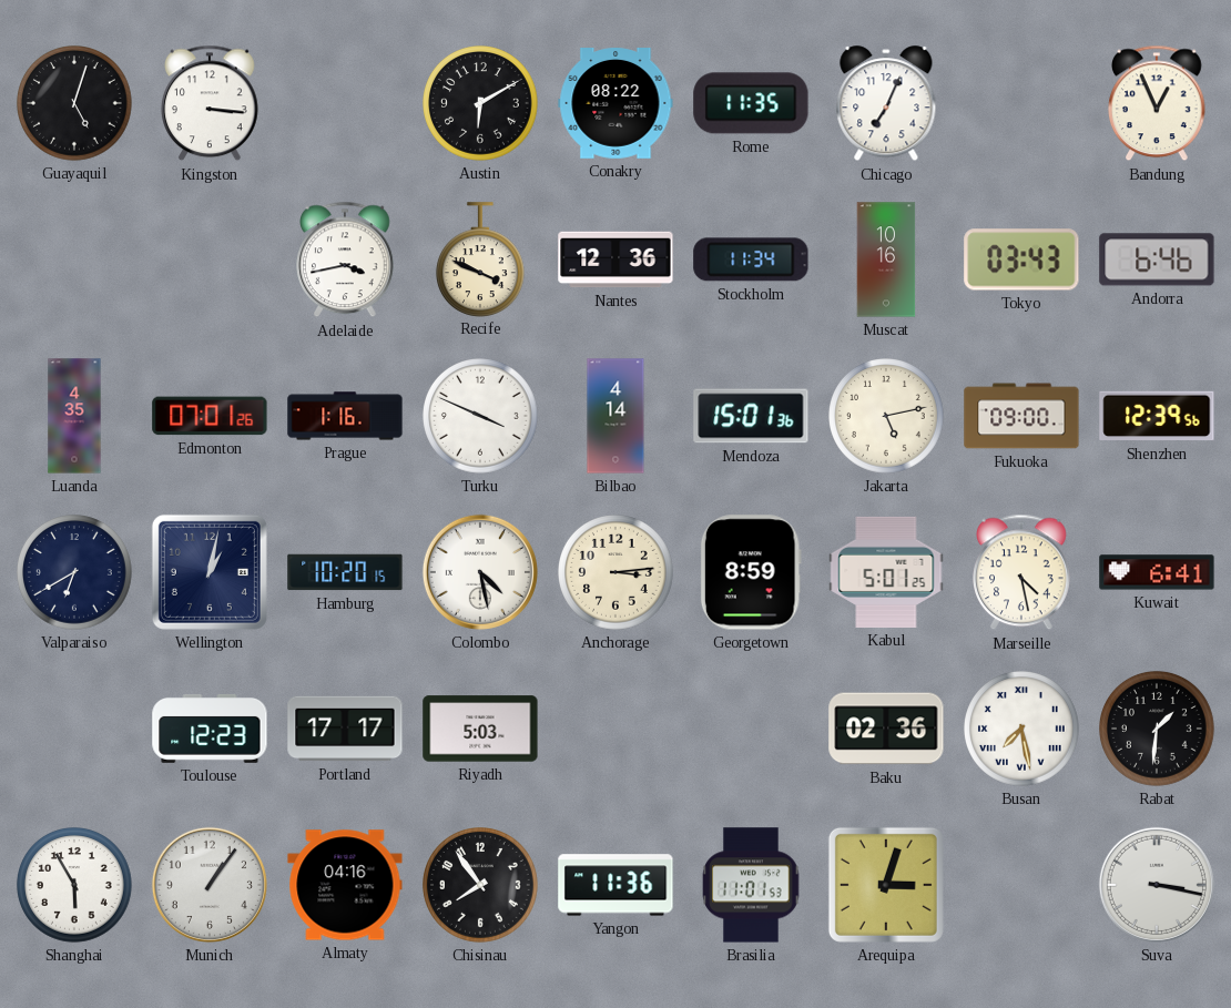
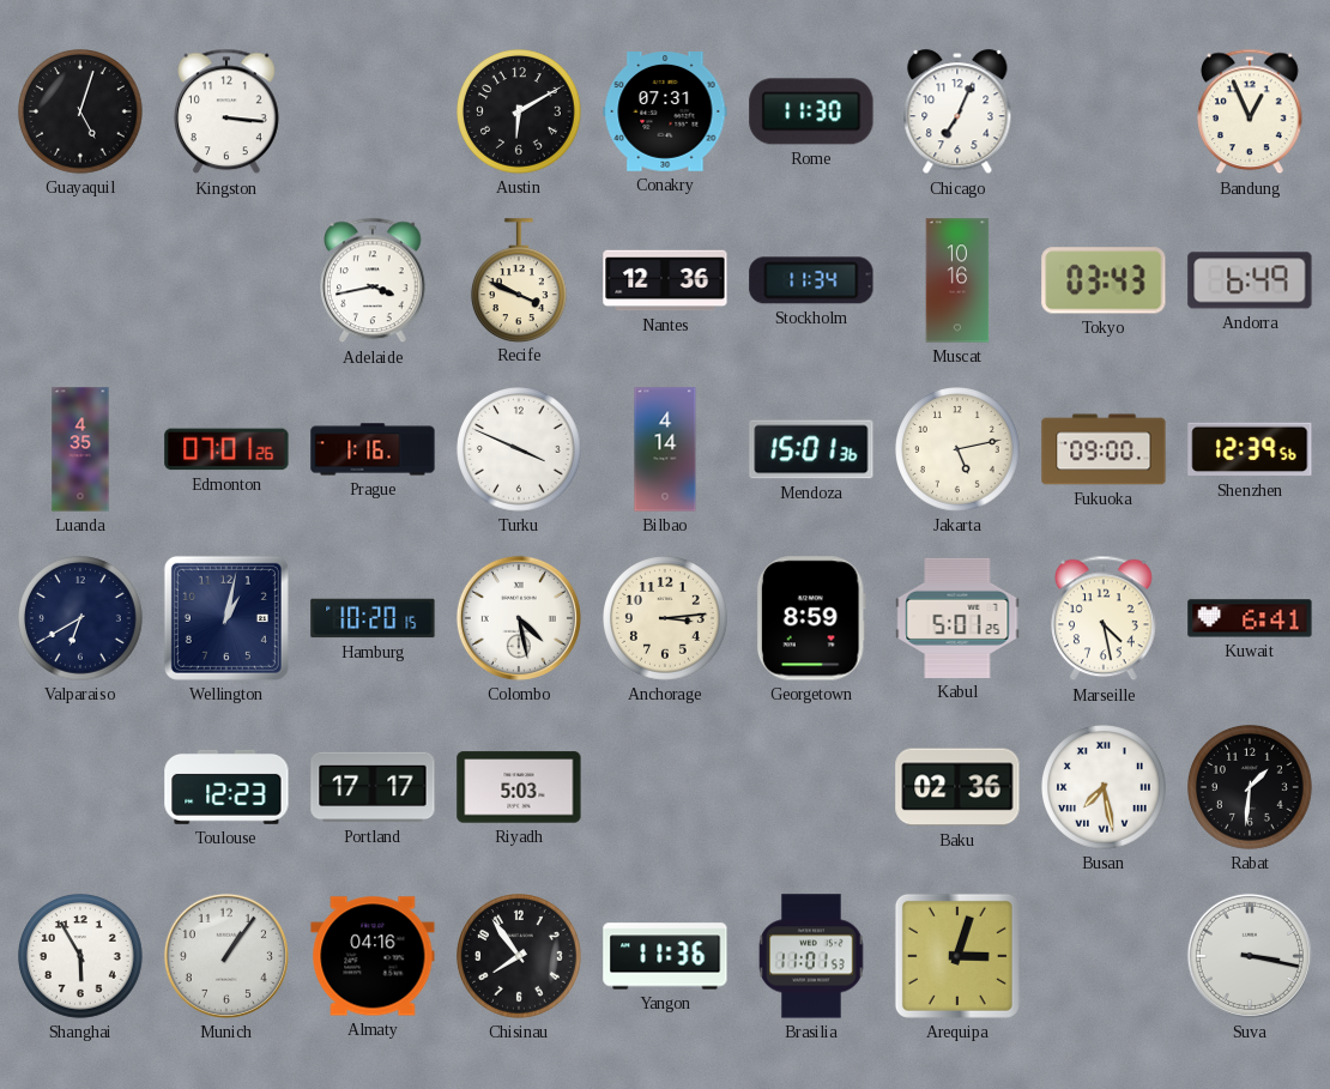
Conakry: 08:22 -> 07:31 (665, 113)
Rome: 11:35 -> 11:30 (811, 111)
Andorra: 6:46 -> 6:49 (1250, 280)
